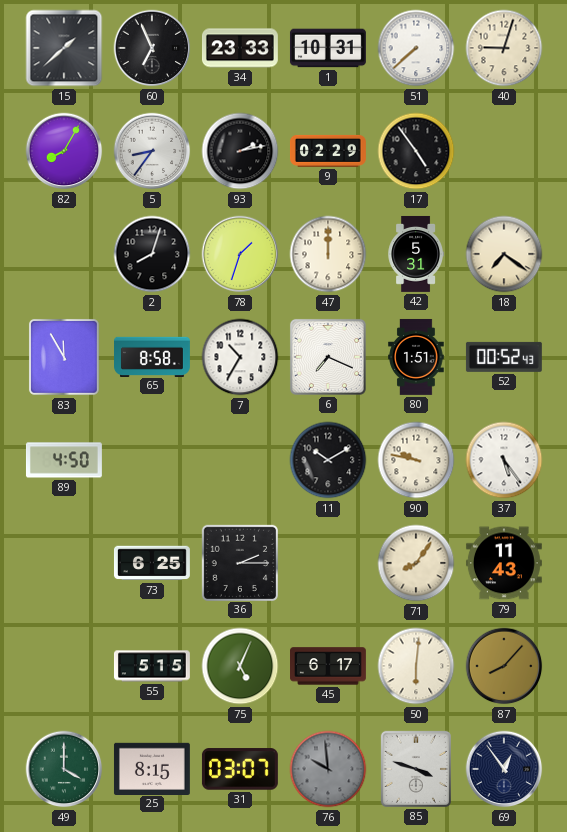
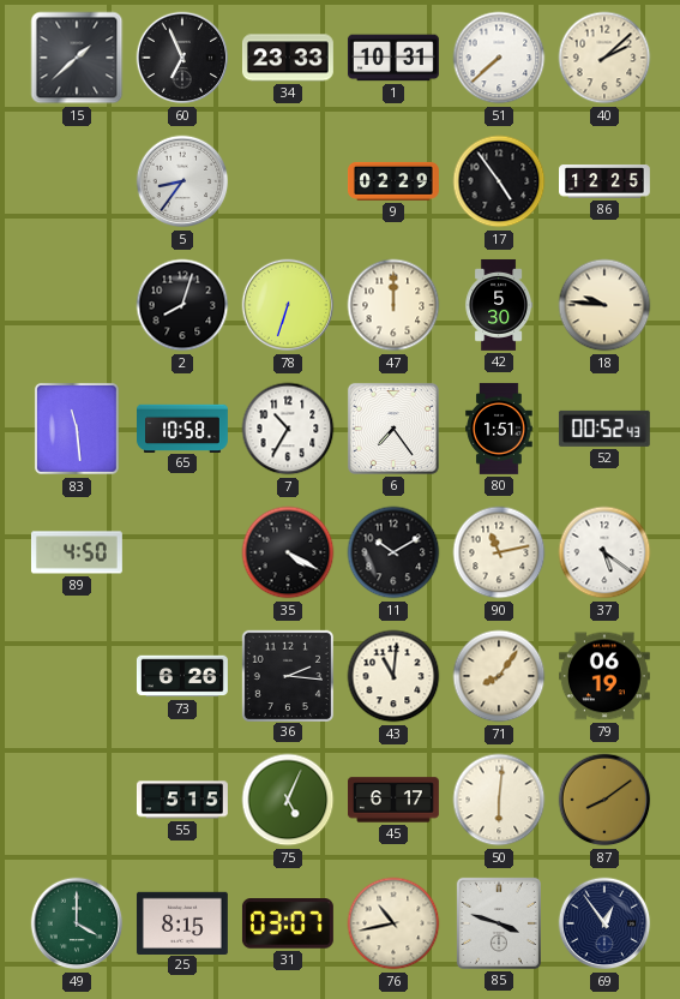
40: 9:03 -> 2:08 (604, 58)
82: 8:05 -> none (64, 151)
93: 2:13 -> none (240, 151)
86: none -> 12:25 (606, 181)
78: 1:33 -> 6:33 (288, 305)
42: 5:31 -> 5:30 (499, 305)
18: 7:21 -> 9:46 (604, 305)
83: 11:55 -> 11:29 (77, 429)
65: 8:58 -> 10:58 (183, 427)
6: 7:19 -> 7:24 (393, 429)
35: none -> 4:20 (288, 552)
90: 9:47 -> 11:13 (499, 552)
37: 5:24 -> 5:21 (604, 552)
73: 6:25 -> 6:26 (182, 676)
36: 2:15 -> 2:16 (287, 675)
43: none -> 11:01 (393, 676)
79: 11:43 -> 06:19 (604, 676)
87: 8:07 -> 8:09 (604, 800)
76: 9:59 -> 10:43 (393, 923)
76 dial: grey -> cream (393, 923)
